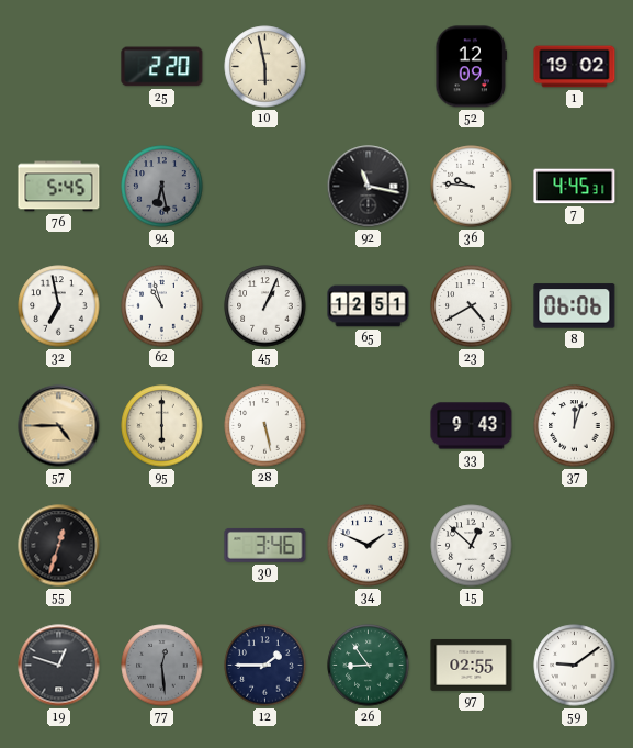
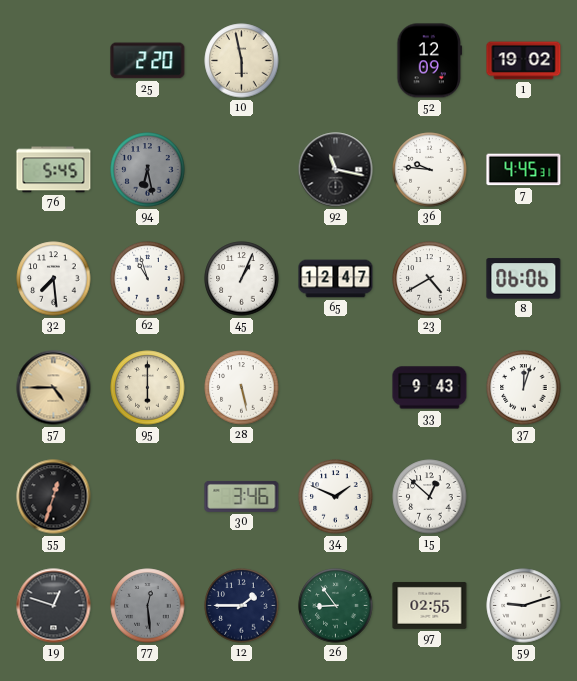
32: 6:58 -> 7:29 (54, 279)
65: 12:51 -> 12:47 (336, 279)
59: 9:09 -> 9:12 (524, 606)
